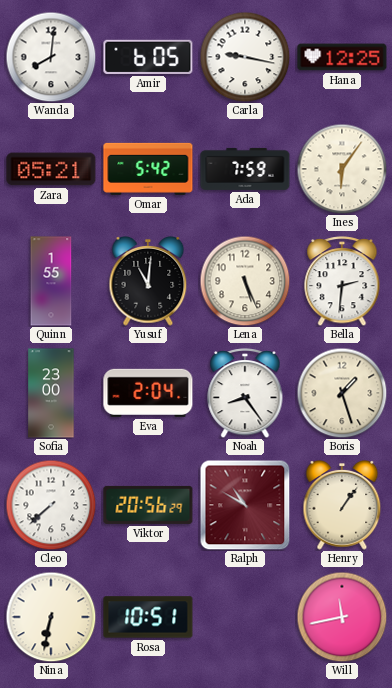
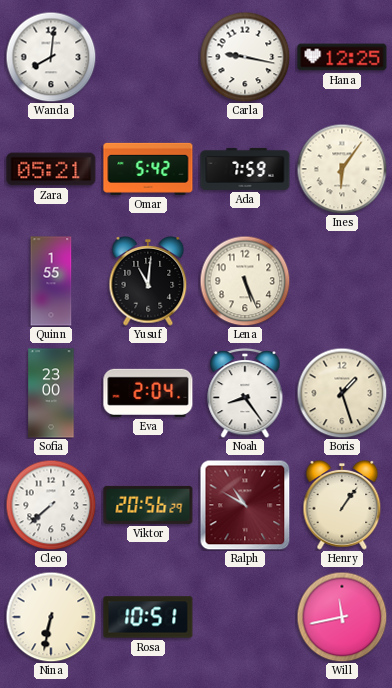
Amir: 6:05 -> none (148, 57)
Bella: 2:31 -> none (342, 282)
